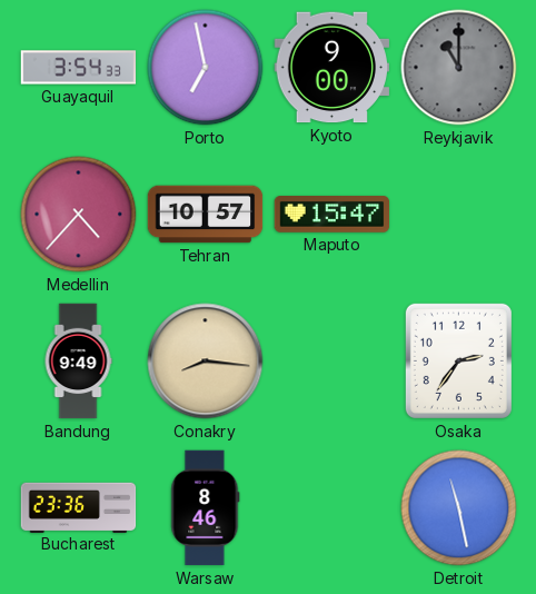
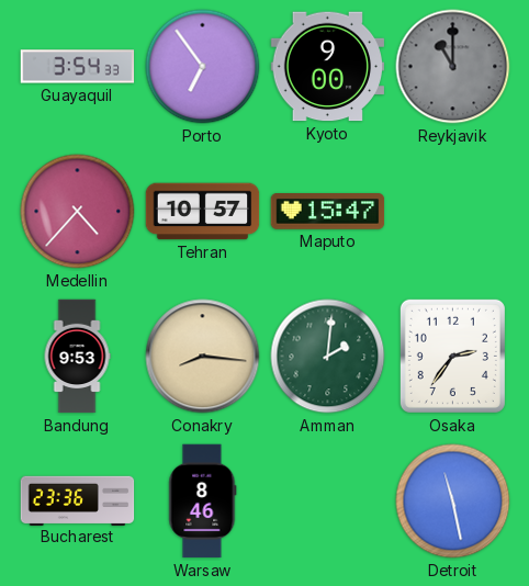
Porto: 6:58 -> 6:54 (203, 67)
Bandung: 9:49 -> 9:53 (77, 357)
Amman: none -> 2:01 (328, 357)
